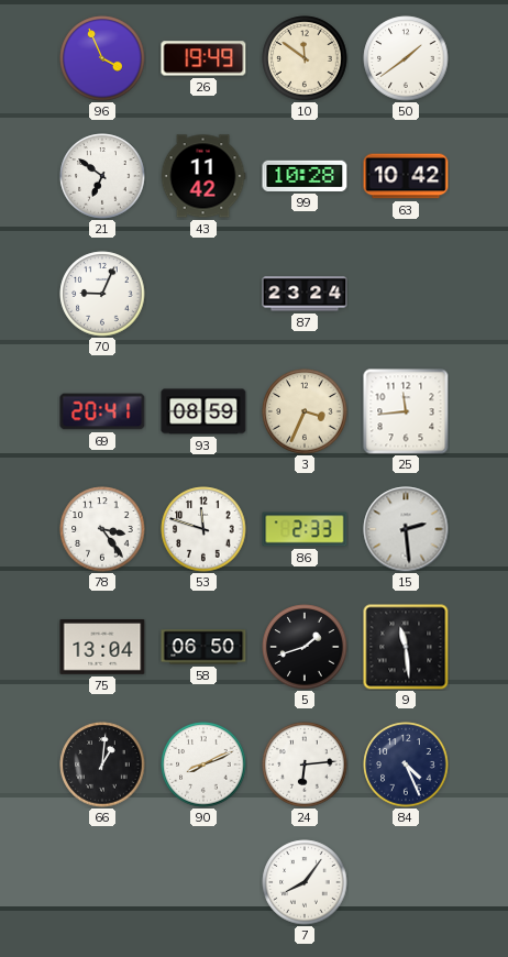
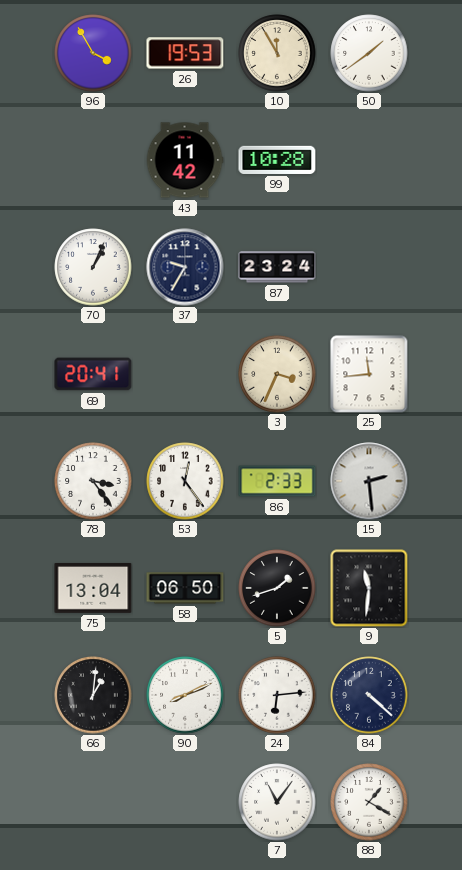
96: 3:56 -> 3:55 (93, 53)
26: 19:49 -> 19:53 (185, 53)
10: 11:51 -> 11:55 (277, 53)
21: 6:51 -> none (102, 176)
63: 10:42 -> none (406, 176)
70: 9:04 -> 1:04 (93, 267)
37: none -> 9:35 (185, 267)
93: 08:59 -> none (203, 411)
53: 11:48 -> 12:24 (185, 481)
9: 11:29 -> 11:31 (369, 588)
84: 4:26 -> 4:22 (369, 695)
7: 8:06 -> 11:06 (277, 802)
88: none -> 1:20 (369, 802)
